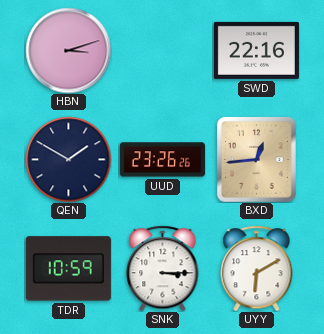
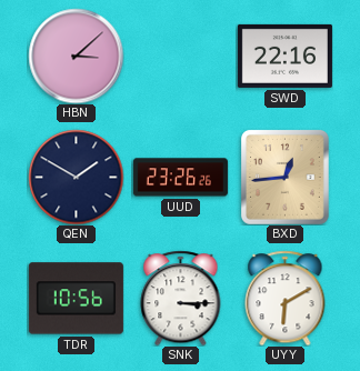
HBN: 3:12 -> 3:08 (76, 56)
TDR: 10:59 -> 10:56 (76, 299)
